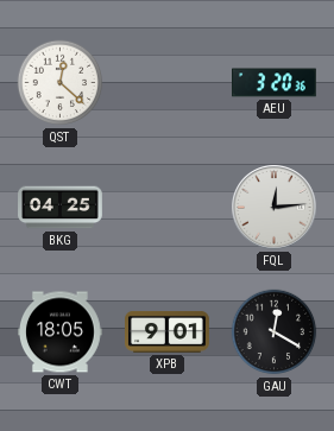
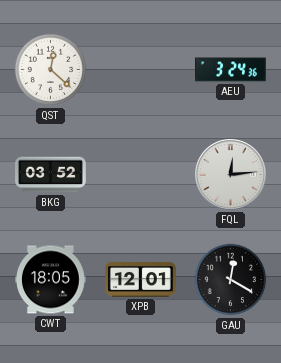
AEU: 3:20 -> 3:24 (231, 70)
BKG: 04:25 -> 03:52 (51, 175)
XPB: 9:01 -> 12:01 (141, 279)
